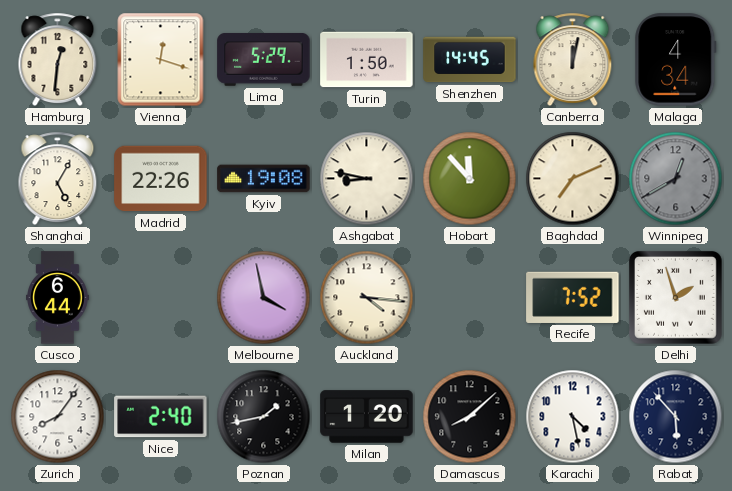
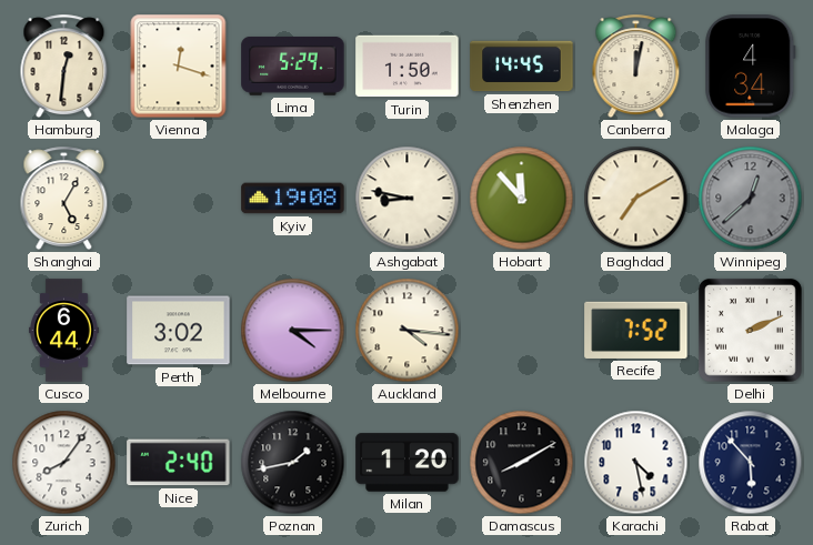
Madrid: 22:26 -> none (161, 179)
Baghdad: 7:11 -> 7:10 (636, 199)
Winnipeg: 12:40 -> 12:38 (751, 199)
Perth: none -> 3:02 (179, 331)
Melbourne: 3:58 -> 4:15 (293, 331)
Delhi: 1:57 -> 2:11 (751, 331)
Damascus: 8:08 -> 8:10 (522, 463)
